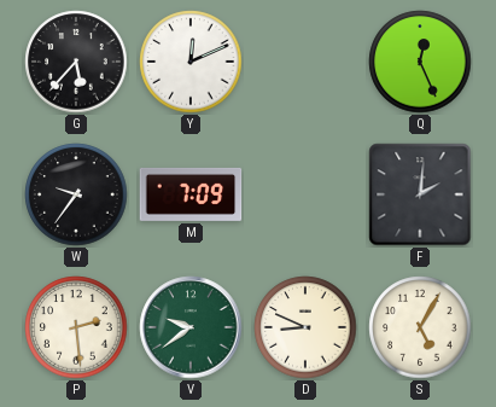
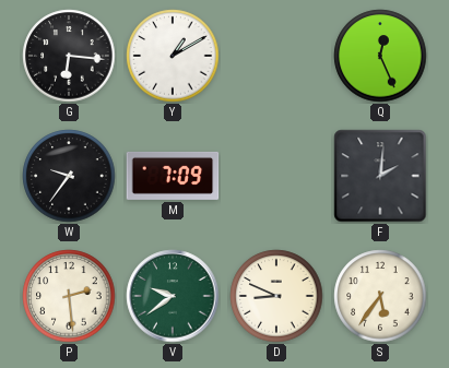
G: 5:37 -> 6:16 (69, 56)
Y: 12:11 -> 1:10 (173, 56)
S: 5:05 -> 5:36 (380, 296)
